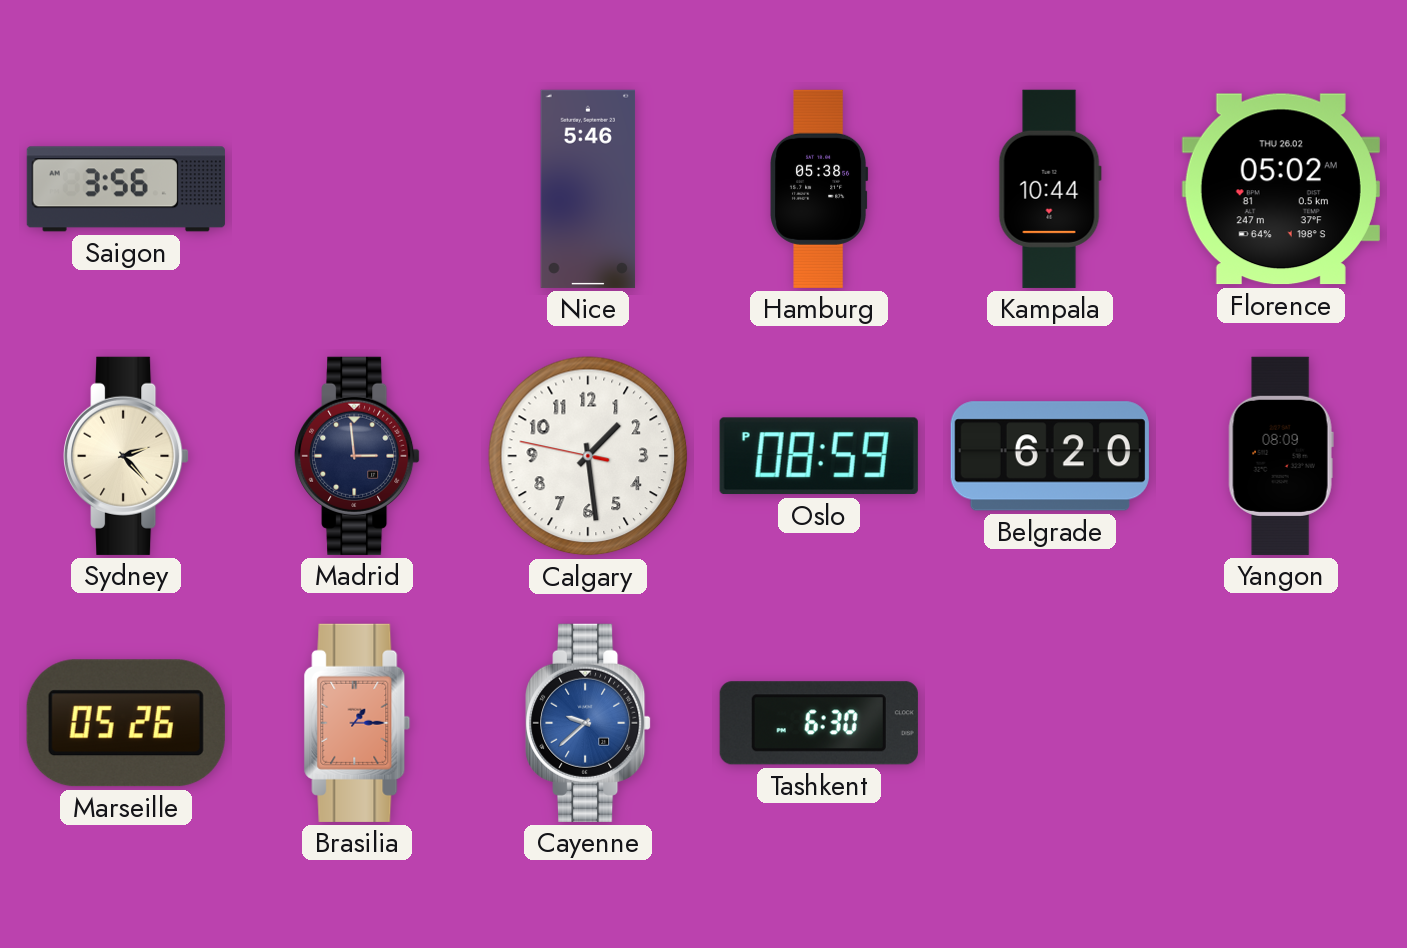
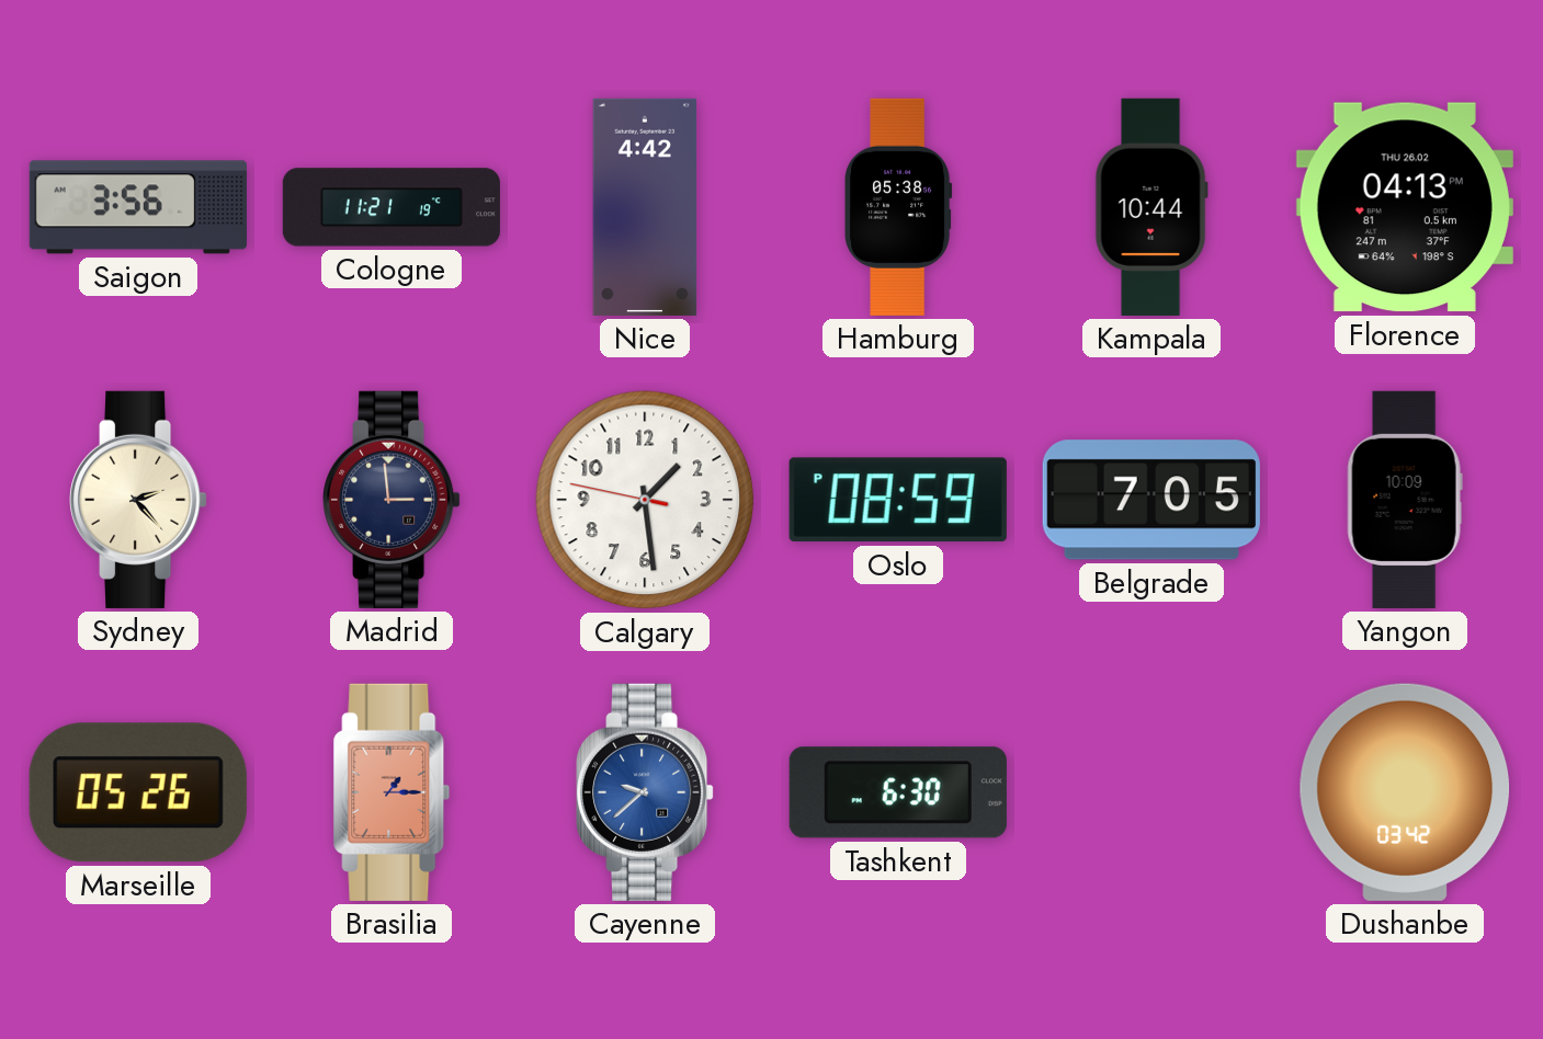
Cologne: none -> 11:21 (392, 207)
Nice: 5:46 -> 4:42 (645, 207)
Florence: 05:02 -> 04:13 (1405, 207)
Belgrade: 6:20 -> 7:05 (1151, 500)
Yangon: 08:09 -> 10:09 (1405, 500)
Dushanbe: none -> 03:42 (1405, 792)
